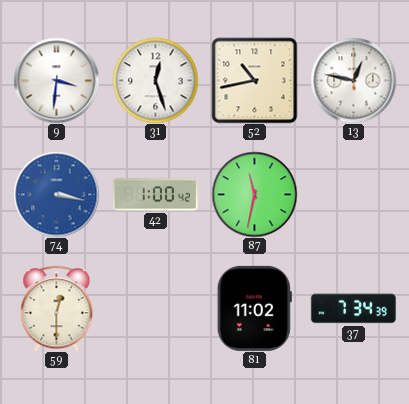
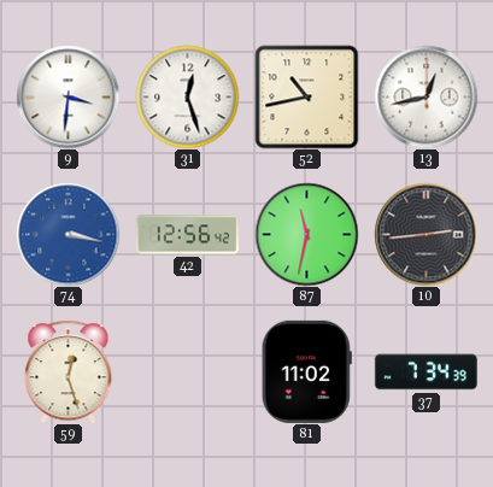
13: 12:47 -> 12:43 (425, 96)
42: 1:00 -> 12:56 (187, 235)
10: none -> 2:44 (425, 234)
59: 12:30 -> 12:27 (69, 371)
